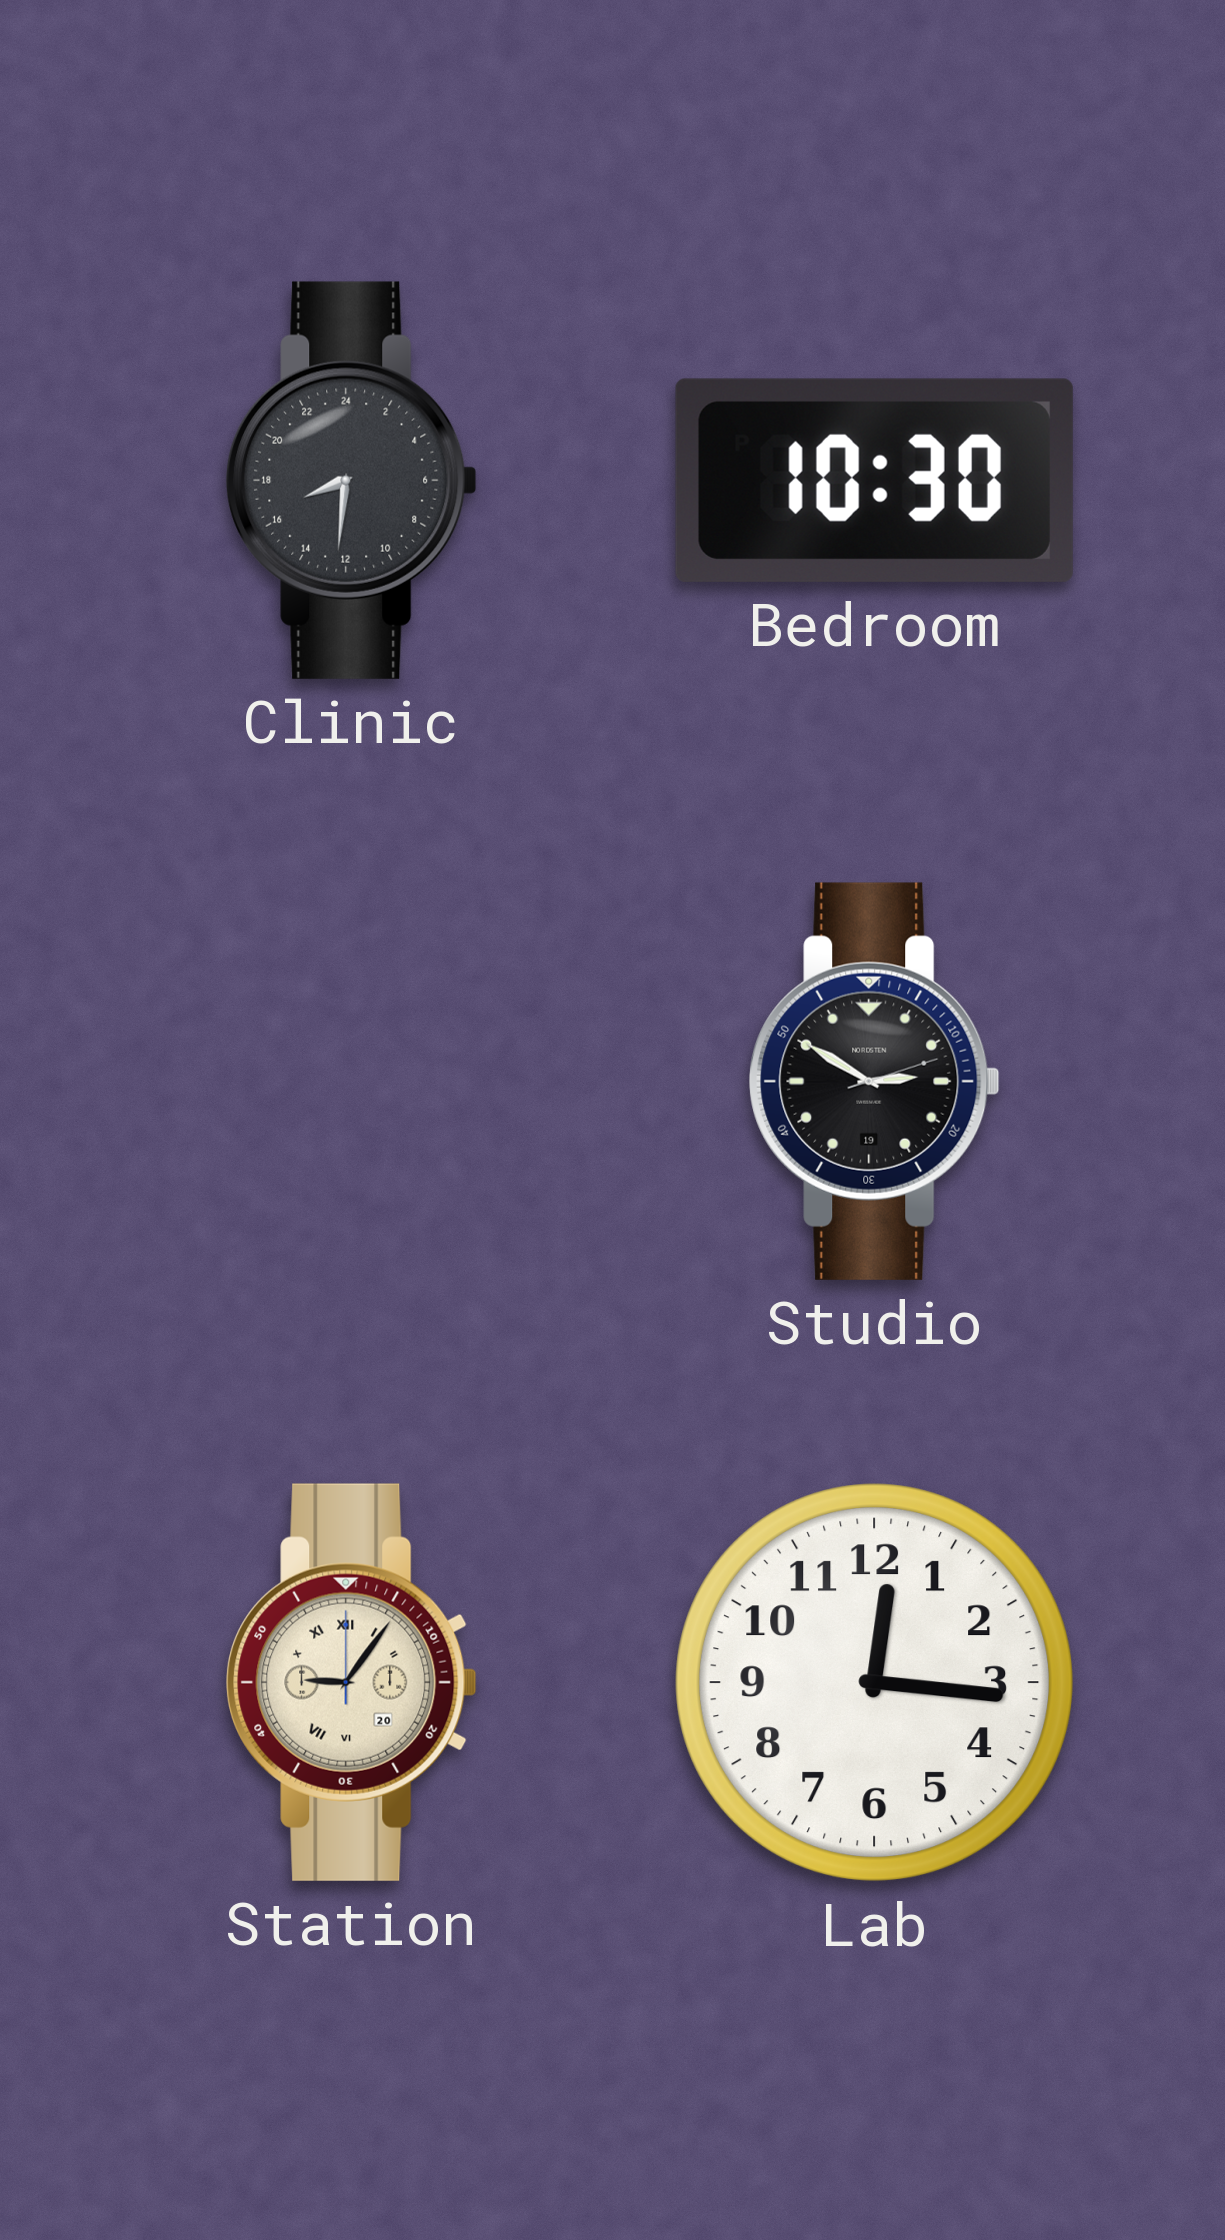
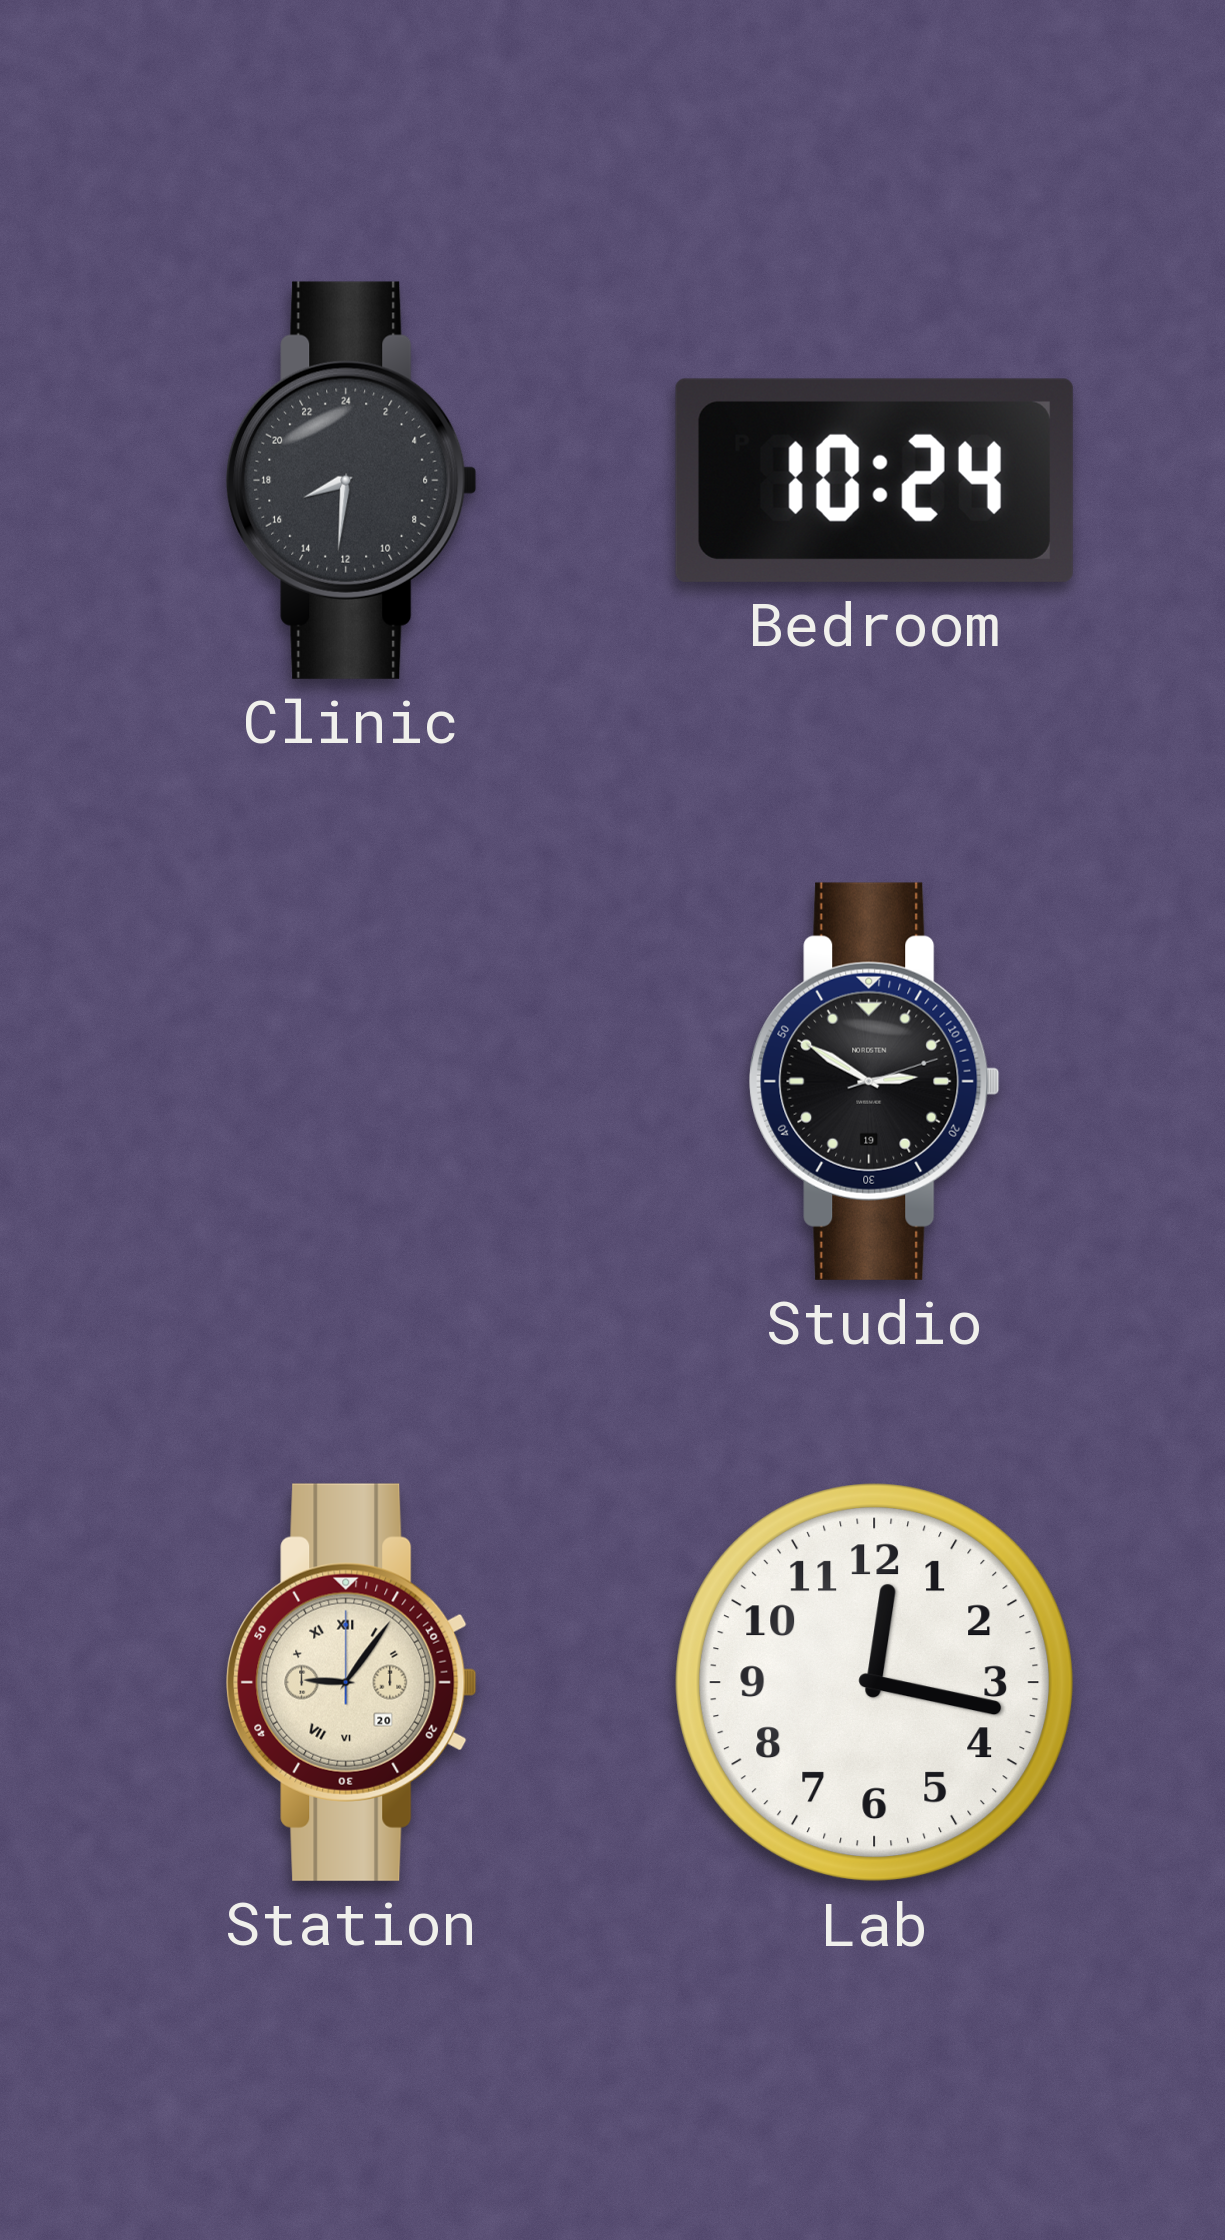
Bedroom: 10:30 -> 10:24 (874, 480)
Lab: 12:16 -> 12:17 (875, 1683)
